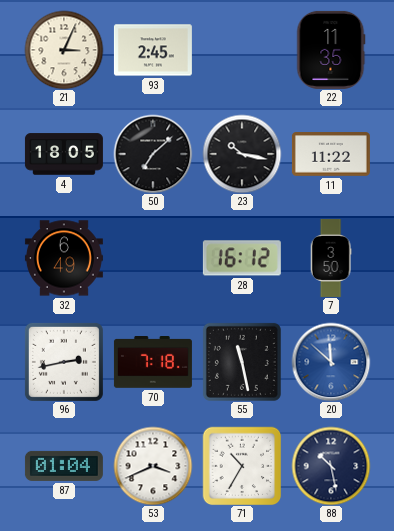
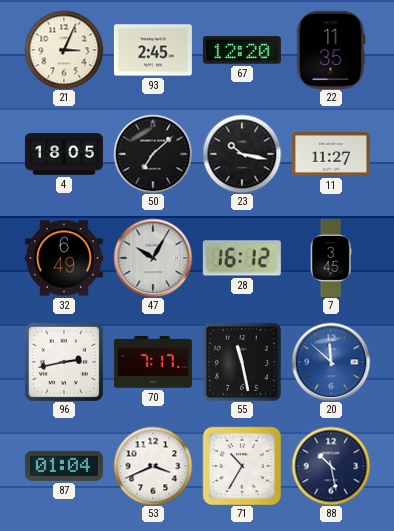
67: none -> 12:20 (242, 50)
11: 11:22 -> 11:27 (331, 154)
47: none -> 10:05 (153, 258)
7: 3:50 -> 3:45 (331, 258)
70: 7:18 -> 7:17 (153, 363)
